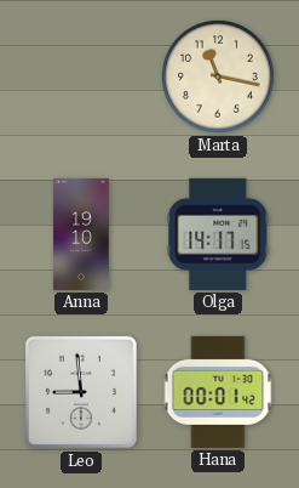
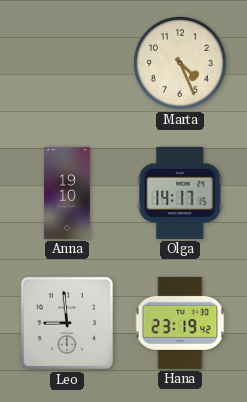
Marta: 11:17 -> 4:26 (180, 63)
Hana: 00:01 -> 23:19 (180, 323)
